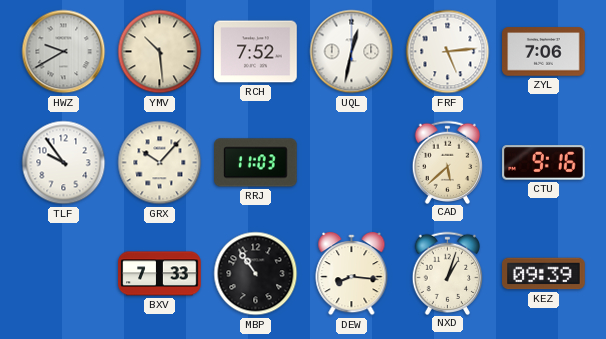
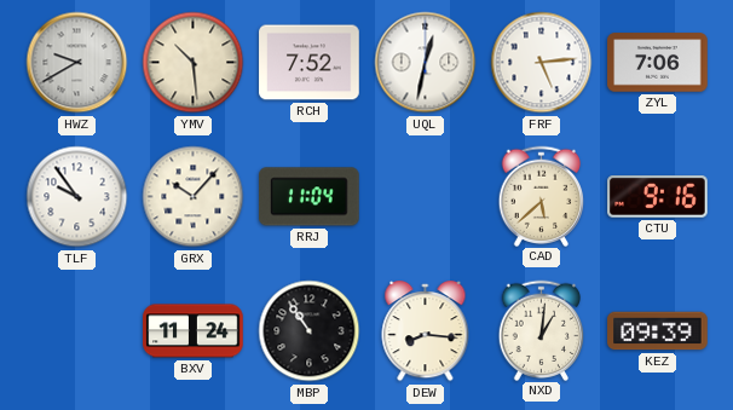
RRJ: 11:03 -> 11:04 (310, 197)
BXV: 7:33 -> 11:24 (194, 331)
NXD: 1:03 -> 1:01 (542, 330)
